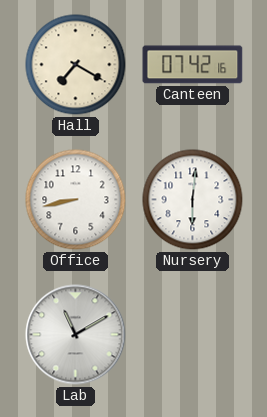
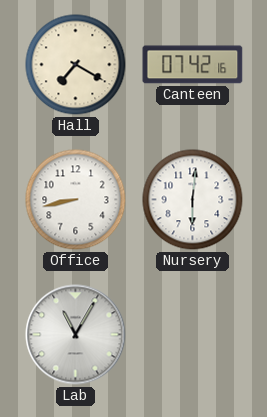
Lab: 11:10 -> 11:05 (76, 335)
